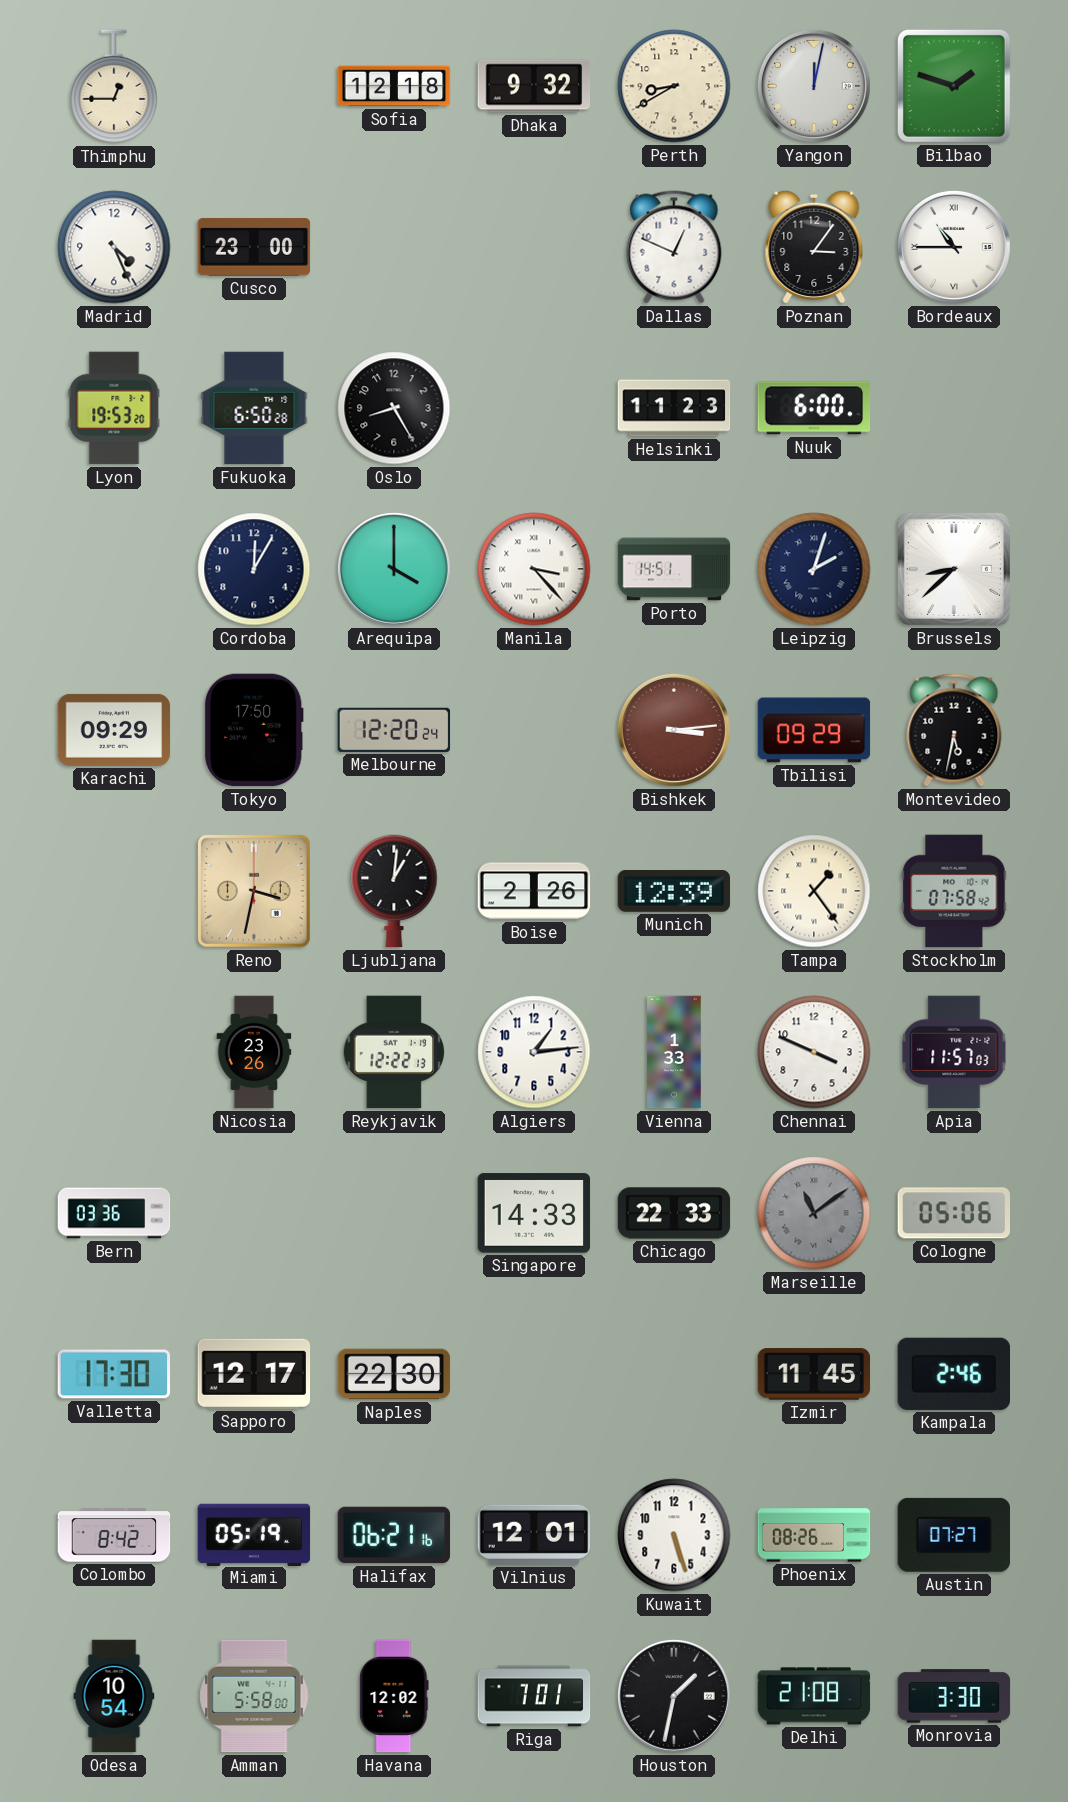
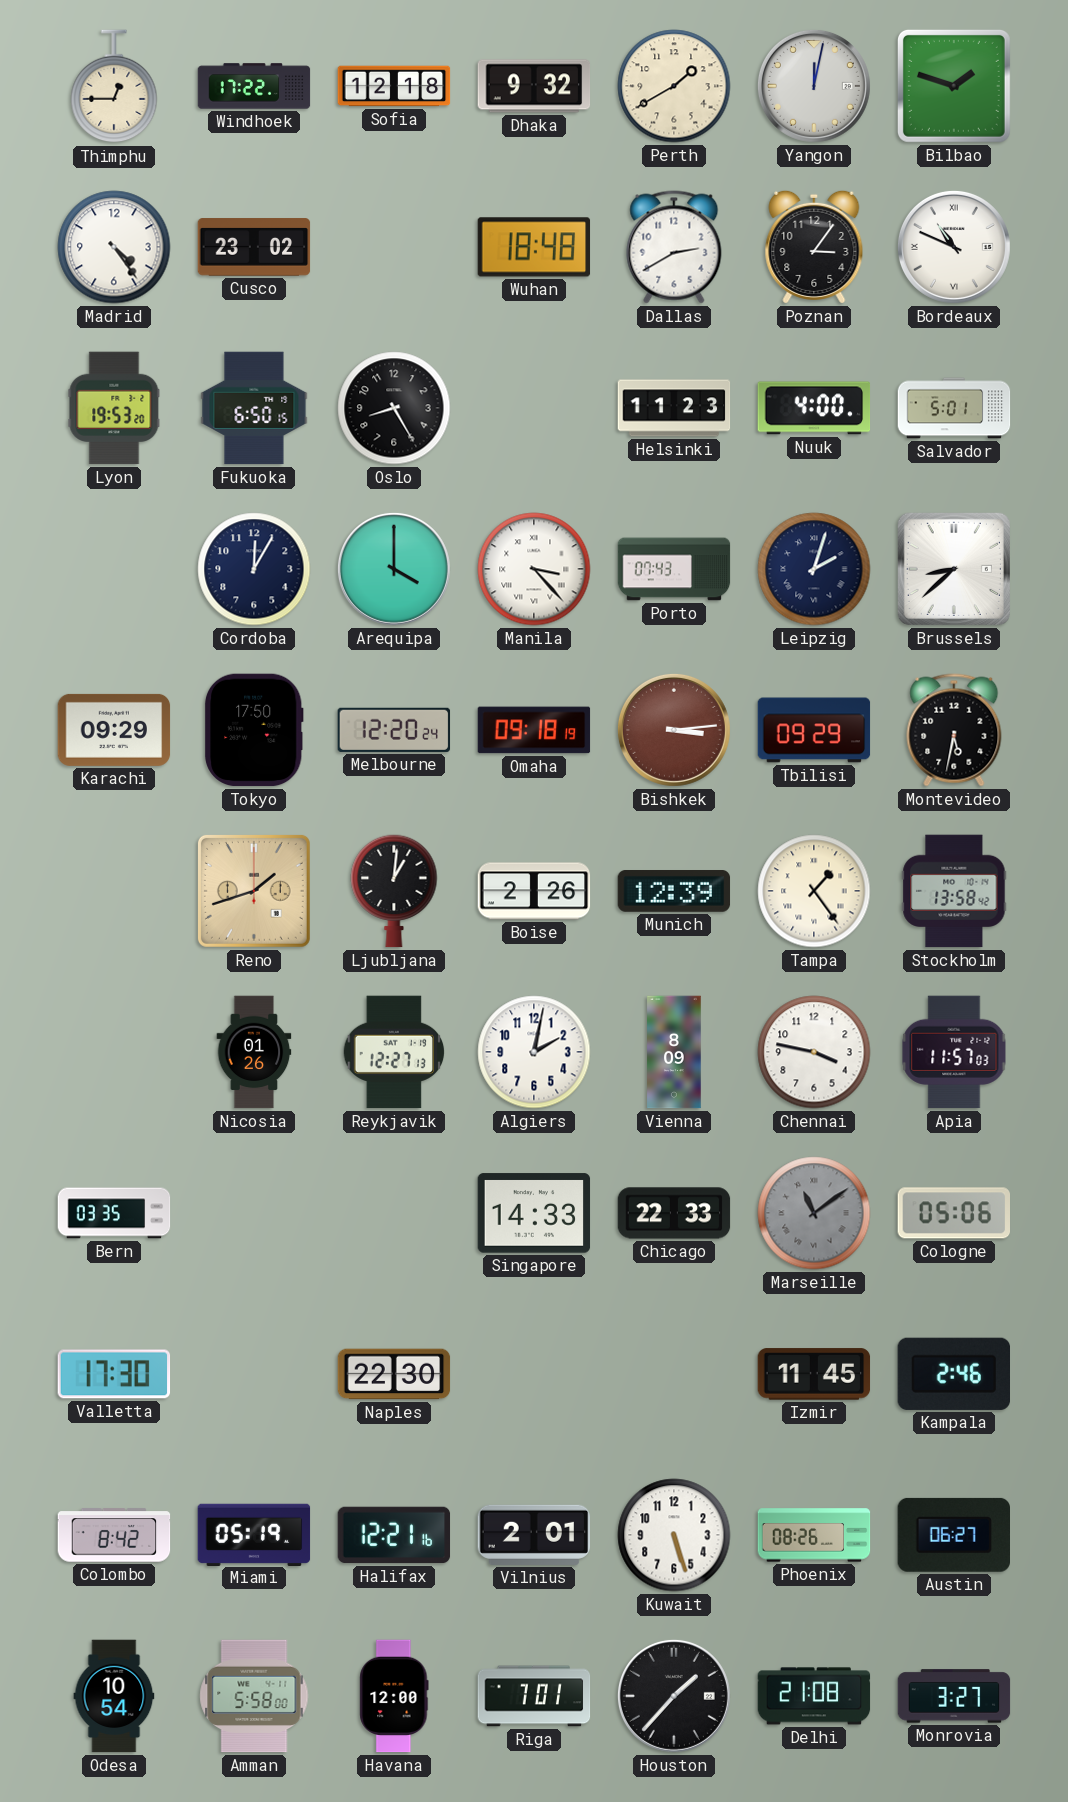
Windhoek: none -> 17:22 (254, 86)
Perth: 8:40 -> 1:40 (674, 86)
Madrid: 4:26 -> 4:24 (114, 247)
Cusco: 23:00 -> 23:02 (254, 247)
Wuhan: none -> 18:48 (534, 247)
Dallas: 12:49 -> 2:40 (674, 247)
Bordeaux: 10:45 -> 10:49 (954, 247)
Fukuoka: 6:50:28 -> 6:50:15 (254, 408)
Nuuk: 6:00 -> 4:00 (814, 408)
Salvador: none -> 5:01 (954, 408)
Porto: 14:51 -> 07:43 (674, 569)
Omaha: none -> 09:18 (534, 730)
Reno: 3:32 -> 1:42 (254, 891)
Stockholm: 07:58 -> 13:58 (954, 891)
Nicosia: 23:26 -> 01:26 (254, 1052)
Reykjavik: 12:22 -> 12:27 (394, 1052)
Algiers: 1:14 -> 2:02 (534, 1052)
Vienna: 1:33 -> 8:09 (674, 1052)
Chennai: 3:49 -> 3:47 (814, 1052)
Bern: 03:36 -> 03:35 (114, 1213)
Sapporo: 12:17 -> none (254, 1374)
Halifax: 06:21 -> 12:21 (394, 1535)
Vilnius: 12:01 -> 2:01 (534, 1535)
Austin: 07:27 -> 06:27 (953, 1535)
Havana: 12:02 -> 12:00 (394, 1696)
Houston: 1:32 -> 1:37 (674, 1696)
Monrovia: 3:30 -> 3:27 (954, 1696)
